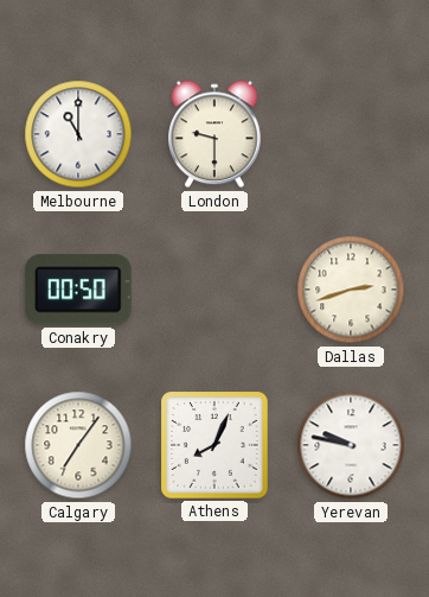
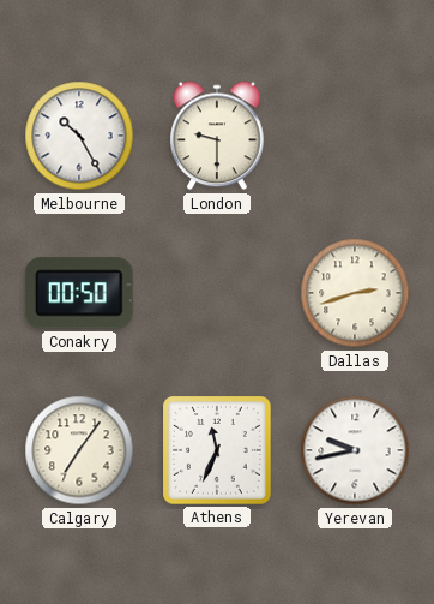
Melbourne: 11:00 -> 10:25 (79, 136)
Athens: 8:04 -> 11:34 (218, 451)
Yerevan: 9:47 -> 9:43 (355, 450)
